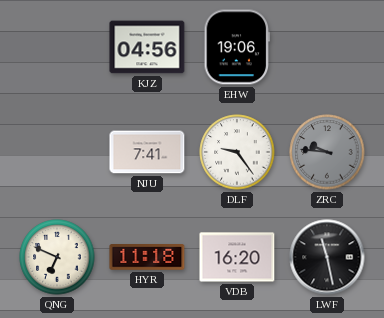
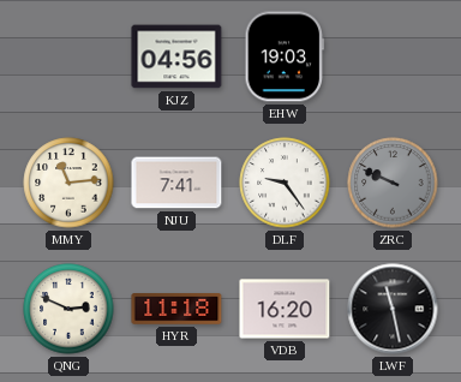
EHW: 19:06 -> 19:03 (283, 56)
MMY: none -> 11:14 (68, 183)
ZRC: 9:46 -> 9:49 (393, 183)
QNG: 6:49 -> 2:49 (68, 309)
